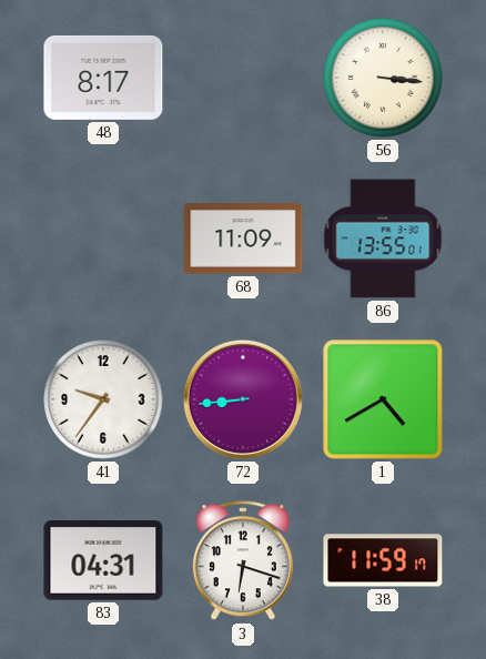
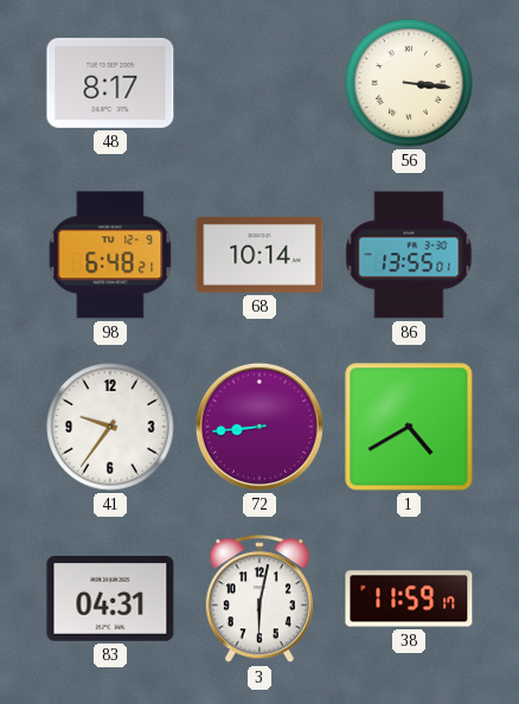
98: none -> 6:48 (110, 255)
68: 11:09 -> 10:14 (259, 255)
3: 6:18 -> 6:02 (259, 600)
